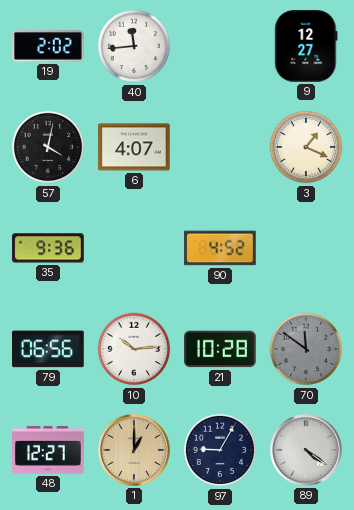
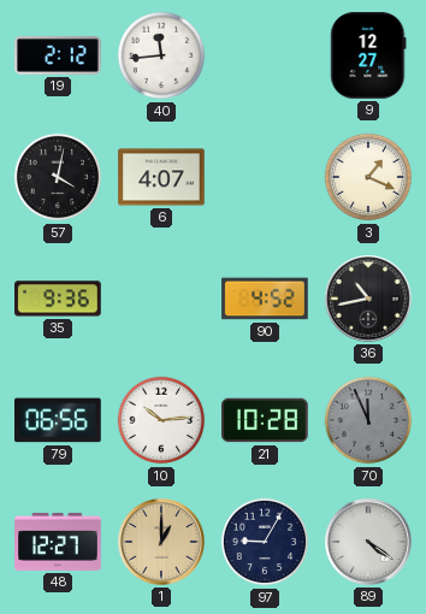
19: 2:02 -> 2:12 (58, 55)
36: none -> 10:43 (369, 300)
70: 11:51 -> 11:56 (368, 420)
